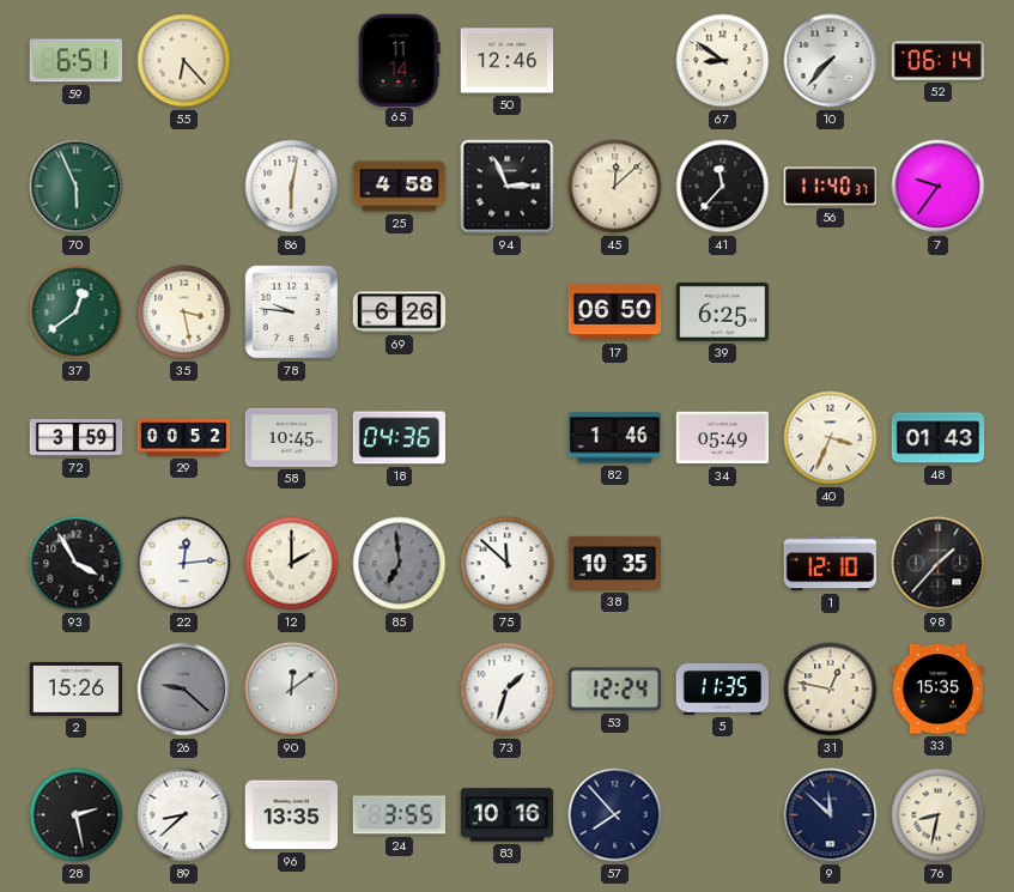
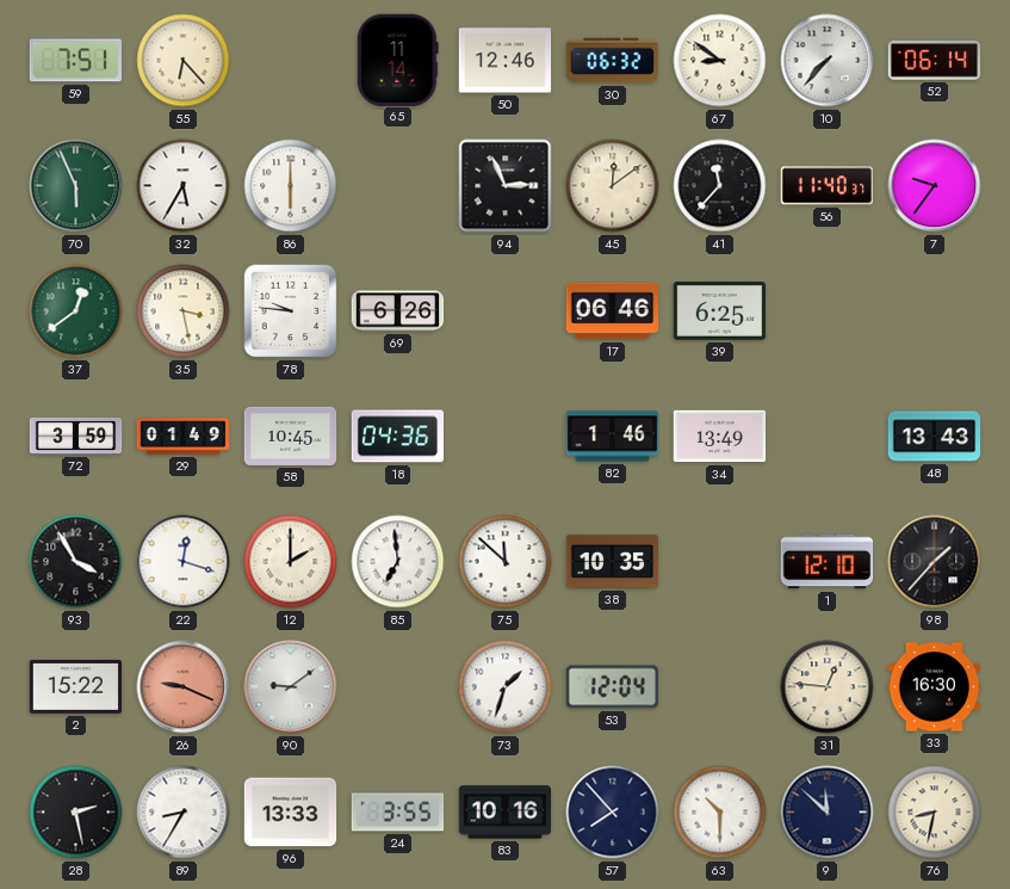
59: 6:51 -> 7:51 (75, 61)
30: none -> 06:32 (613, 61)
32: none -> 5:35 (184, 186)
86: 6:02 -> 6:00 (291, 186)
25: 4:58 -> none (400, 187)
45: 12:08 -> 12:09 (613, 186)
17: 06:50 -> 06:46 (613, 311)
29: 00:52 -> 01:49 (184, 437)
34: 05:49 -> 13:49 (720, 437)
40: 3:34 -> none (831, 438)
48: 01:43 -> 13:43 (935, 437)
22: 12:14 -> 12:18 (184, 562)
85 dial: grey -> white (398, 562)
2: 15:26 -> 15:22 (76, 686)
26: 9:22 -> 9:19 (184, 687)
26 dial: grey -> salmon (184, 687)
90: 12:09 -> 9:09 (291, 687)
53: 12:24 -> 12:04 (613, 687)
5: 11:35 -> none (723, 690)
31: 12:47 -> 12:46 (828, 687)
33: 15:35 -> 16:30 (935, 687)
89: 8:38 -> 8:35 (184, 813)
96: 13:35 -> 13:33 (291, 813)
63: none -> 10:30 (720, 813)
